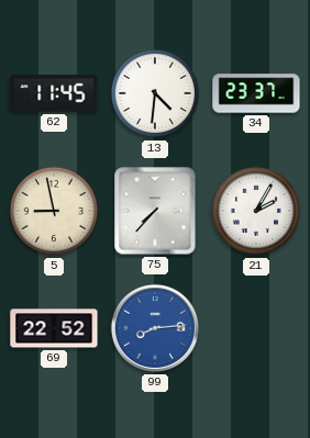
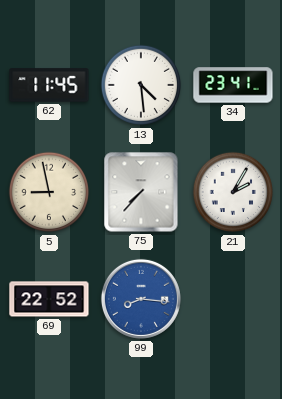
13: 4:31 -> 4:29 (141, 85)
34: 23:37 -> 23:41 (233, 85)
99: 8:14 -> 8:16 (141, 299)
